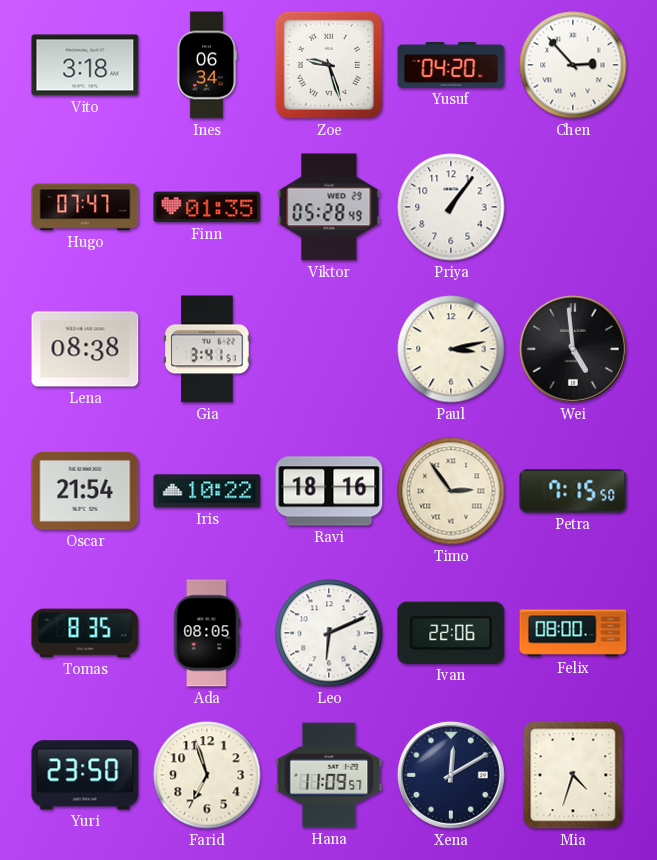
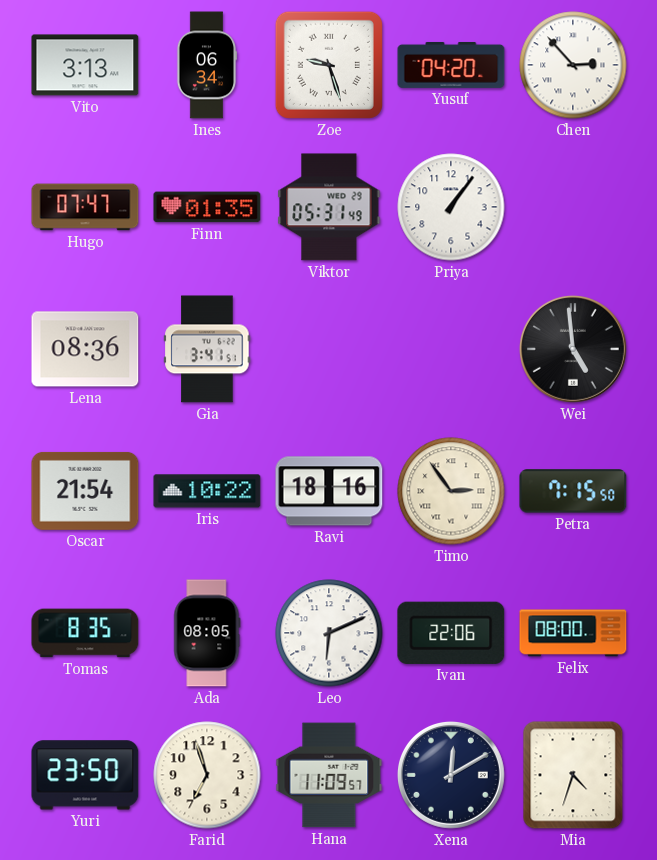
Vito: 3:18 -> 3:13 (85, 65)
Viktor: 05:28 -> 05:31 (329, 207)
Lena: 08:38 -> 08:36 (85, 349)
Paul: 3:13 -> none (451, 349)
